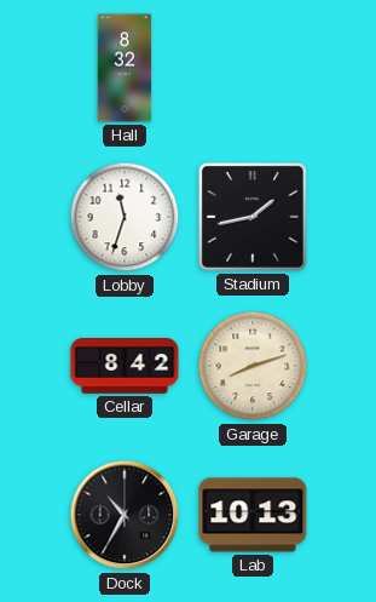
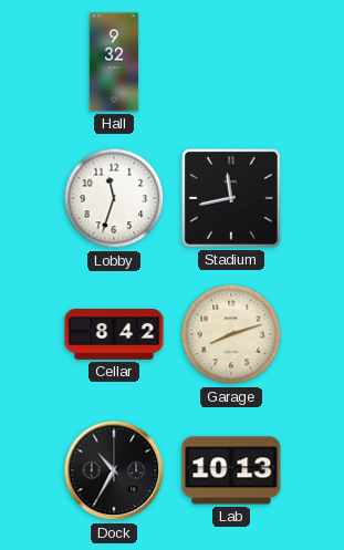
Hall: 8:32 -> 9:32 (114, 62)
Stadium: 1:43 -> 11:43 (231, 198)
